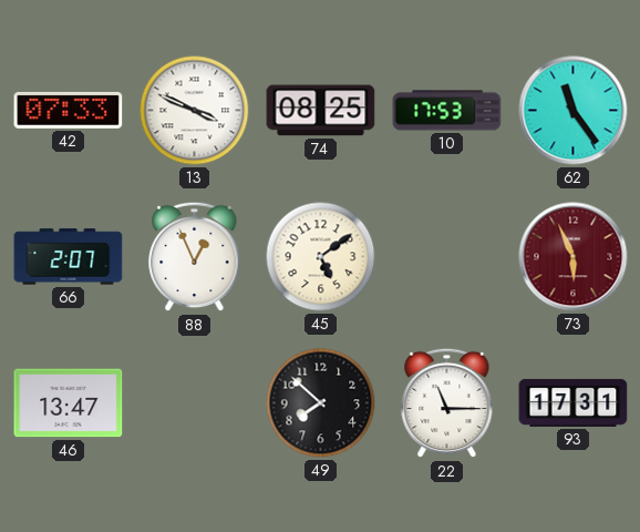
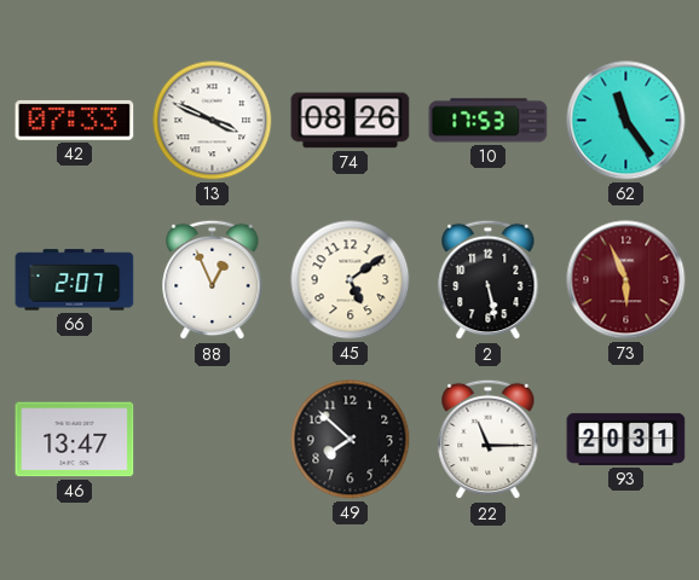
74: 08:25 -> 08:26 (351, 121)
2: none -> 5:28 (489, 280)
93: 17:31 -> 20:31 (626, 439)
